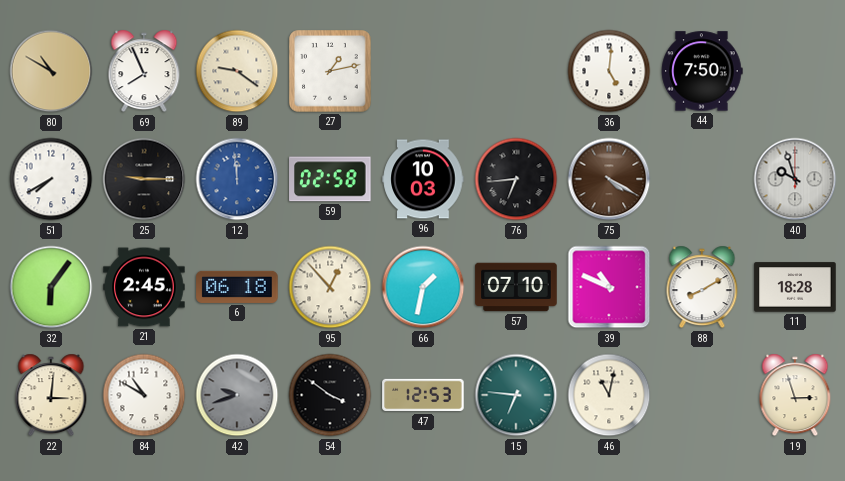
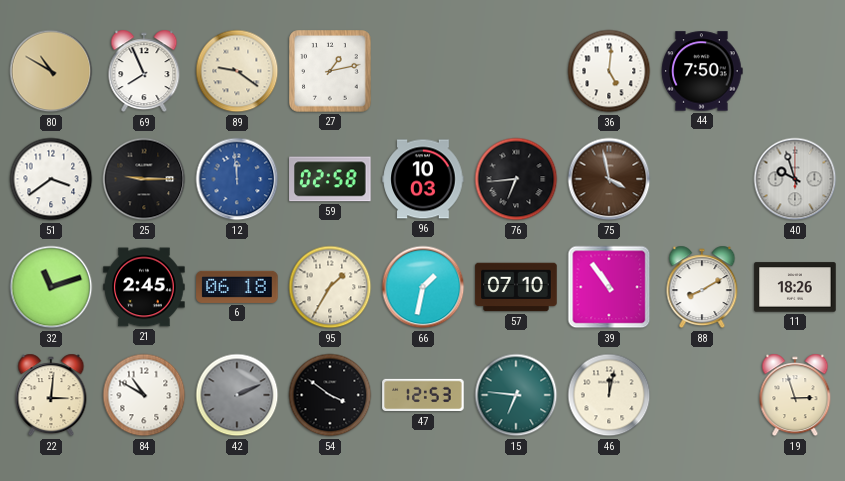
51: 7:40 -> 3:39 (51, 179)
75: 4:20 -> 3:58 (609, 179)
32: 6:06 -> 11:12 (51, 287)
95: 12:53 -> 1:35 (330, 287)
39: 10:49 -> 10:54 (609, 287)
11: 18:28 -> 18:26 (795, 287)
42: 9:42 -> 2:11 (237, 395)
46: 11:02 -> 12:02 (609, 395)
